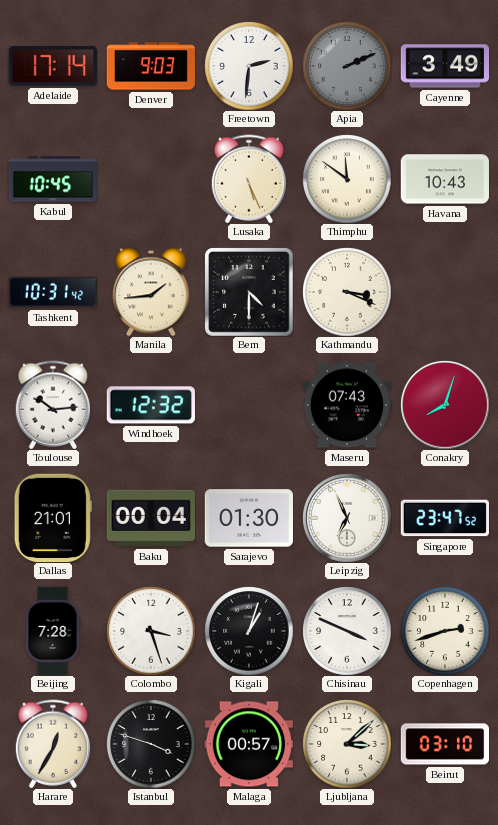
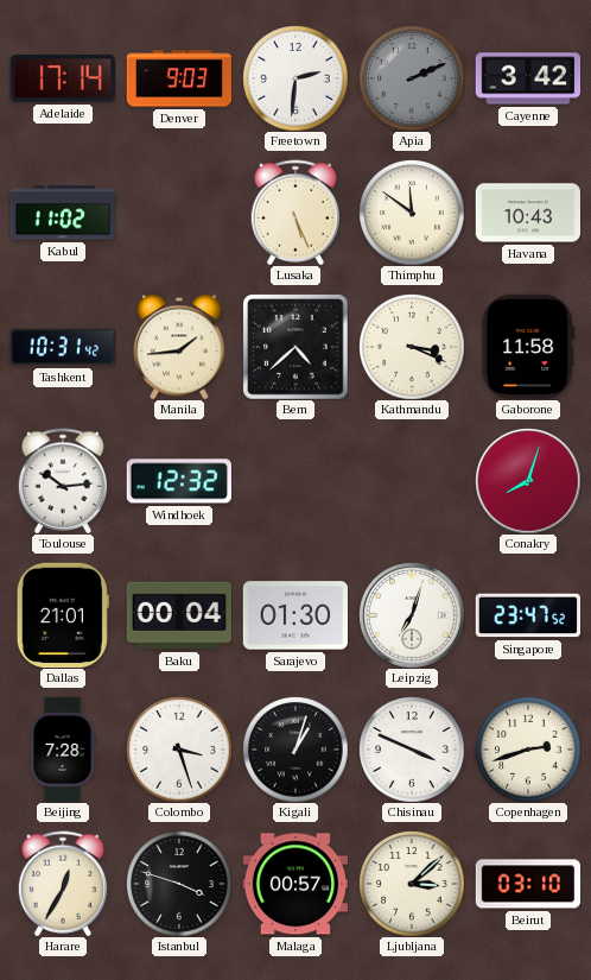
Cayenne: 3:49 -> 3:42 (528, 78)
Kabul: 10:45 -> 11:02 (62, 213)
Bern: 4:30 -> 4:38 (295, 347)
Gaborone: none -> 11:58 (528, 346)
Maseru: 07:43 -> none (346, 405)
Leipzig: 6:56 -> 7:03 (412, 615)
